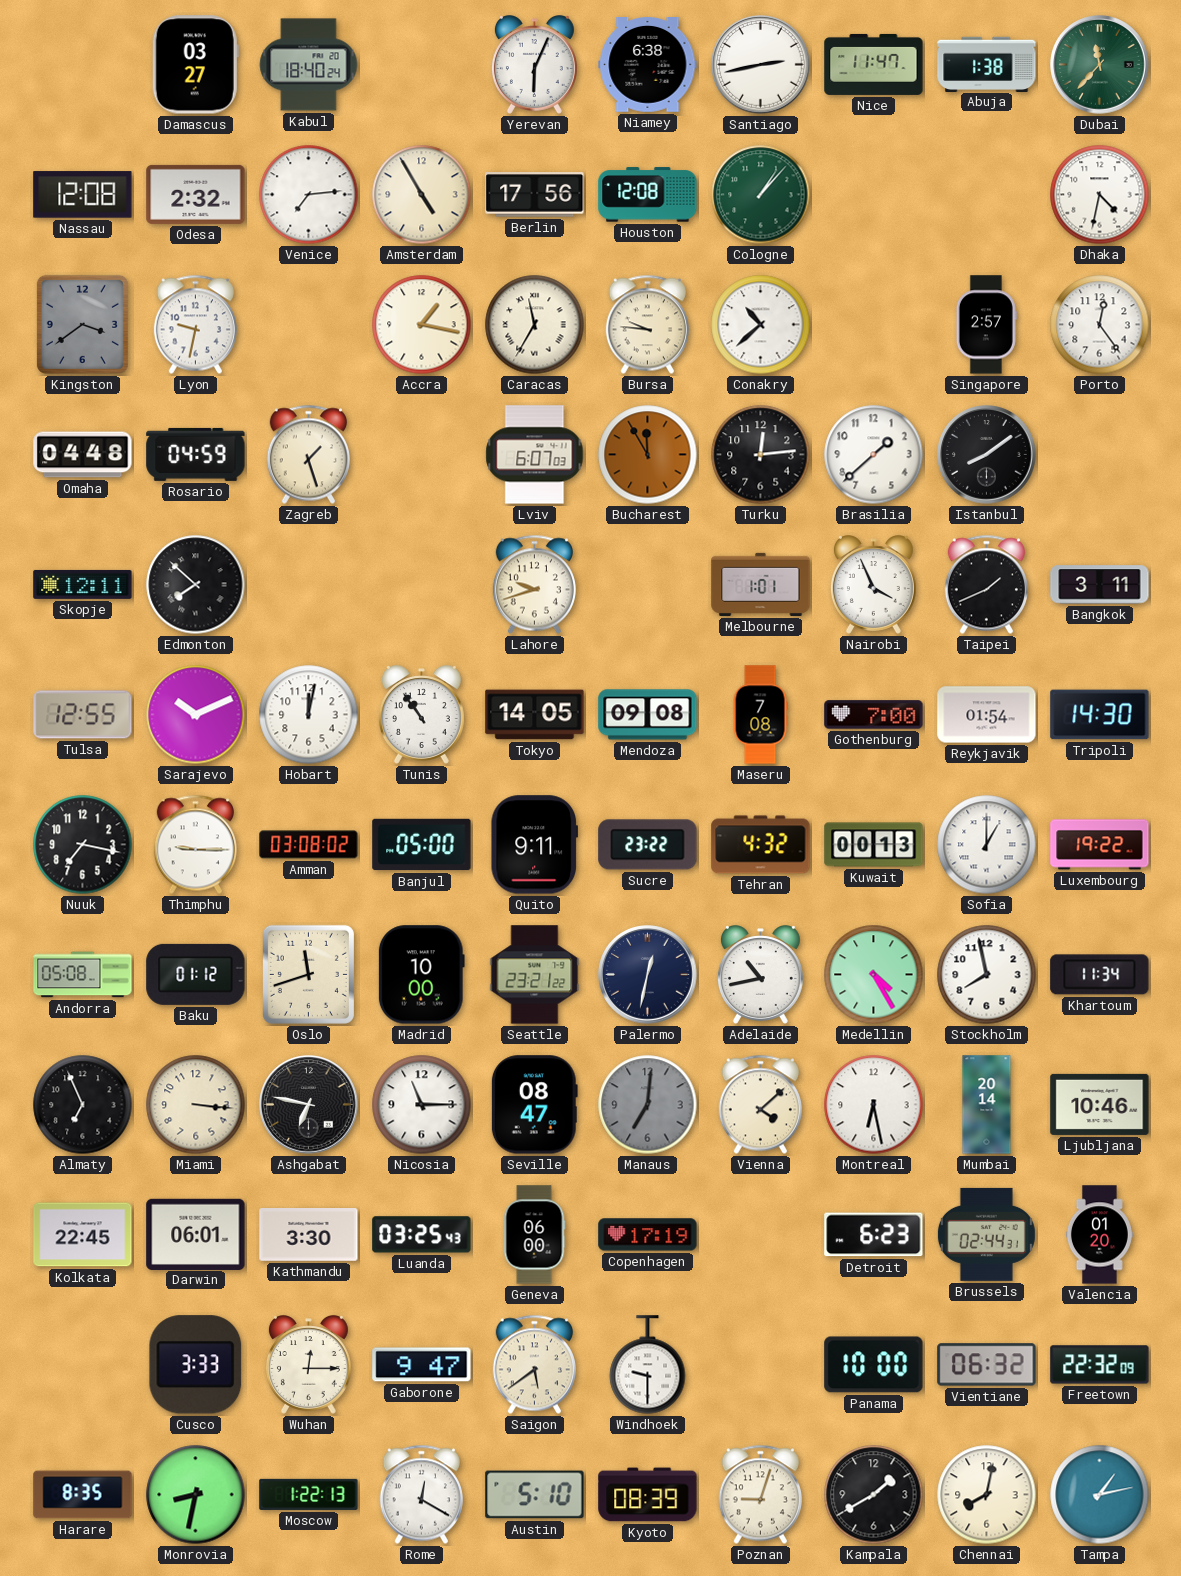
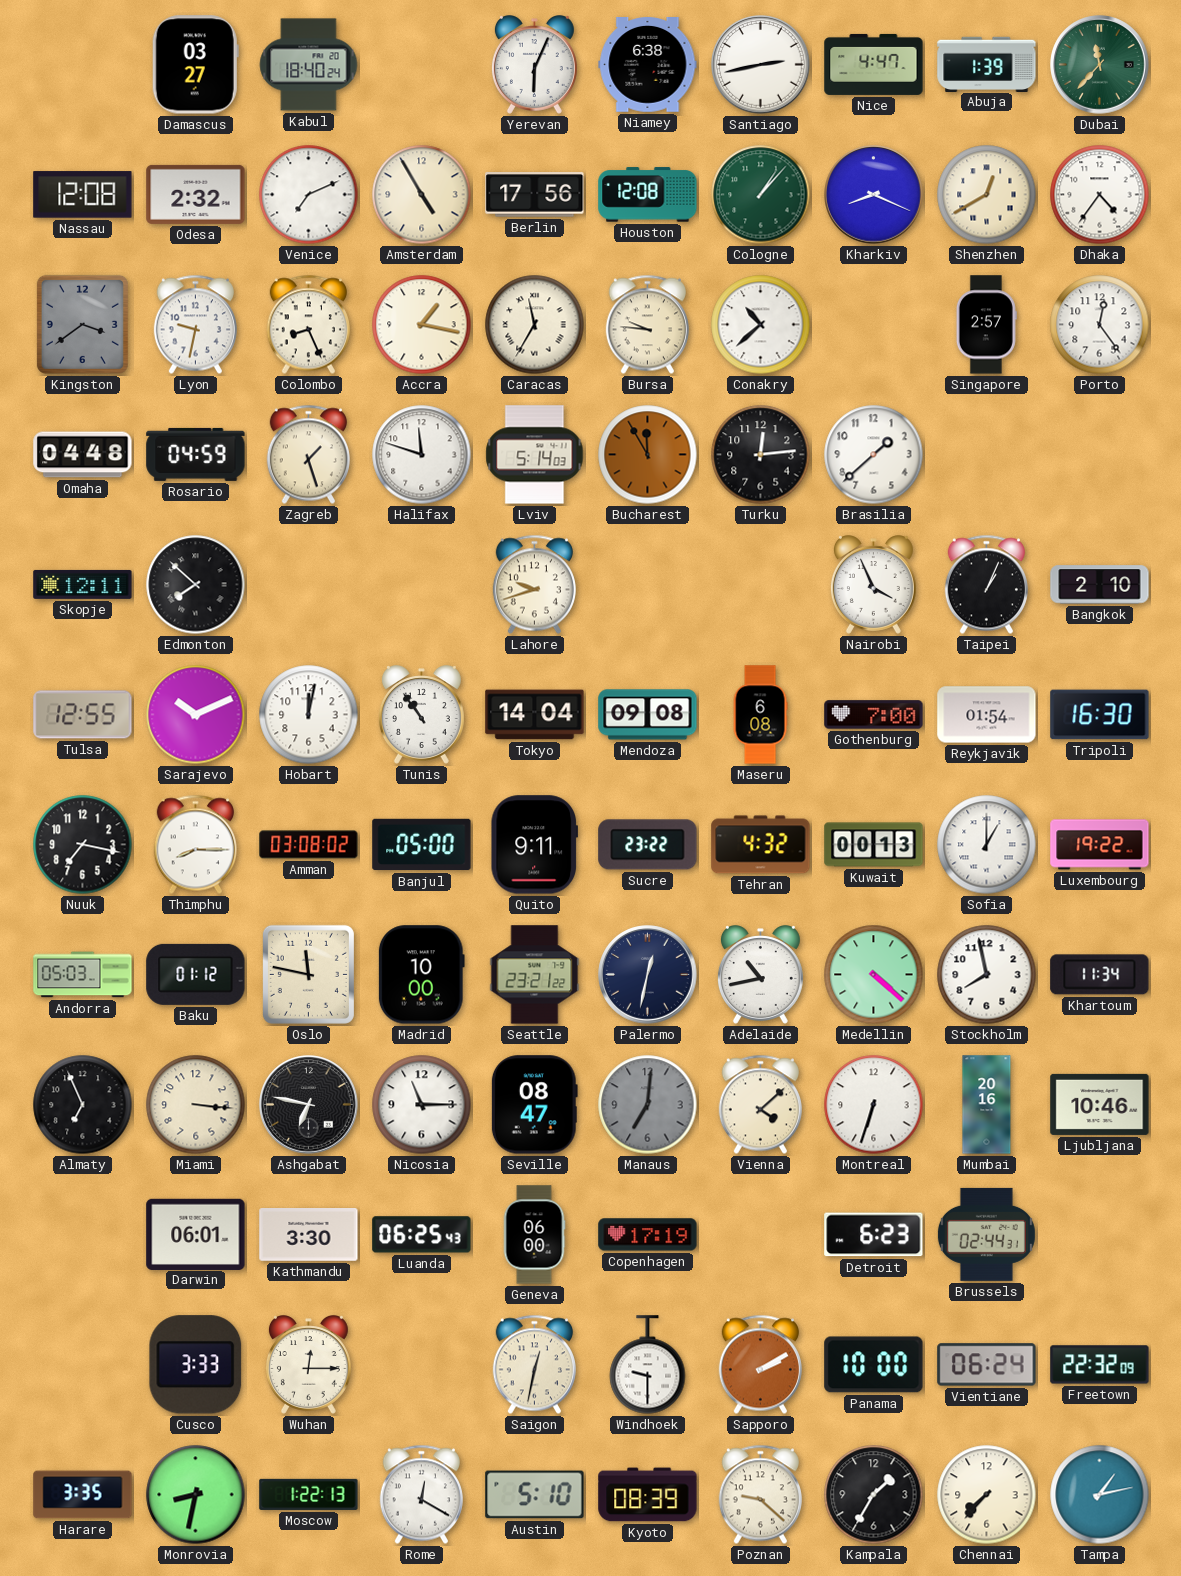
Nice: 11:47 -> 4:47 (874, 64)
Abuja: 1:38 -> 1:39 (987, 64)
Venice: 7:14 -> 7:11 (309, 195)
Kharkiv: none -> 8:19 (874, 195)
Shenzhen: none -> 12:40 (987, 195)
Dhaka: 4:32 -> 4:36 (1100, 195)
Colombo: none -> 8:26 (308, 325)
Halifax: none -> 11:48 (422, 455)
Lviv: 6:07 -> 5:14 (535, 455)
Istanbul: 8:09 -> none (987, 455)
Melbourne: 1:01 -> none (761, 584)
Taipei: 1:41 -> 1:04 (986, 585)
Bangkok: 3:11 -> 2:10 (1100, 585)
Tokyo: 14:05 -> 14:04 (535, 715)
Maseru: 7:08 -> 6:08 (760, 715)
Tripoli: 14:30 -> 16:30 (1100, 715)
Thimphu: 9:15 -> 8:15 (195, 845)
Andorra: 05:08 -> 05:03 (83, 975)
Oslo: 11:42 -> 11:47 (308, 974)
Medellin: 4:25 -> 4:22 (874, 975)
Montreal: 6:28 -> 6:33 (874, 1105)
Mumbai: 20:14 -> 20:16 (987, 1105)
Kolkata: 22:45 -> none (83, 1235)
Luanda: 03:25 -> 06:25 (422, 1235)
Valencia: 01:20 -> none (1099, 1235)
Gaborone: 9:47 -> none (422, 1365)
Saigon: 5:39 -> 12:32 (534, 1365)
Sapporo: none -> 2:10 (760, 1365)
Vientiane: 06:32 -> 06:24 (987, 1365)
Harare: 8:35 -> 3:35 (83, 1495)
Poznan: 9:03 -> 9:22 (760, 1495)
Kampala: 1:40 -> 1:35 (874, 1495)
Chennai: 8:02 -> 7:37 (987, 1495)
